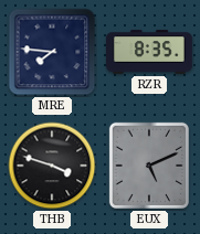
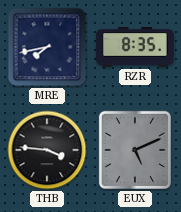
MRE: 7:46 -> 7:43 (47, 47)
THB: 3:48 -> 3:46 (47, 150)
